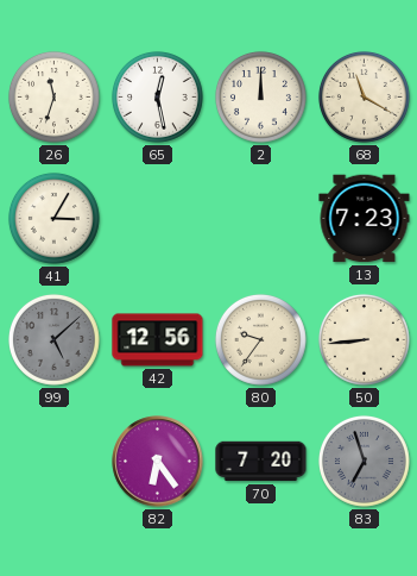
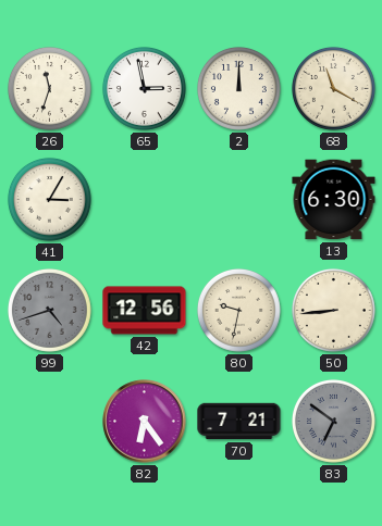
65: 12:28 -> 2:58 (144, 88)
13: 7:23 -> 6:30 (334, 200)
99: 5:08 -> 4:42 (49, 310)
80: 9:36 -> 9:32 (238, 310)
70: 7:20 -> 7:21 (239, 422)
83: 6:57 -> 6:51 (333, 421)
